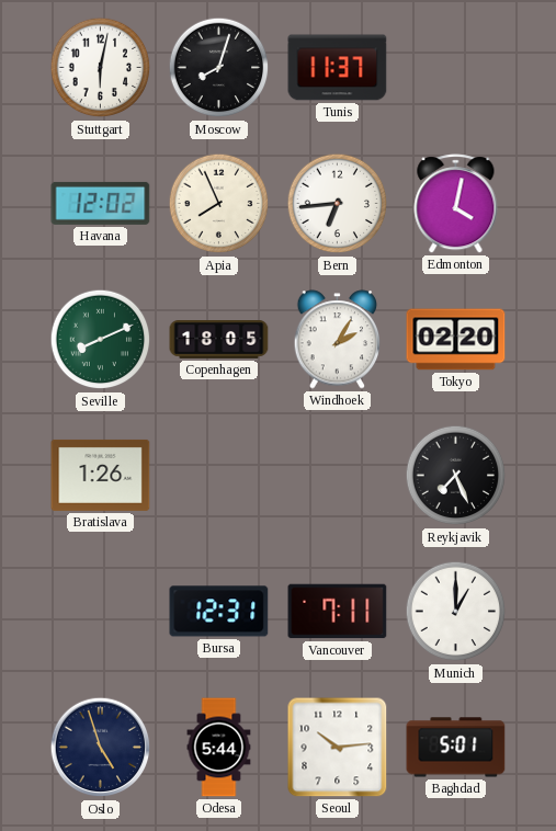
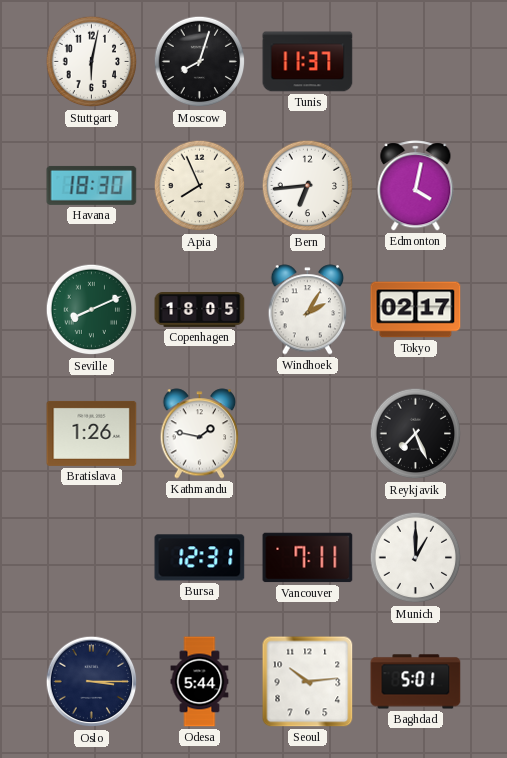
Havana: 12:02 -> 18:30 (92, 185)
Tokyo: 02:20 -> 02:17 (416, 310)
Kathmandu: none -> 1:47 (200, 434)
Oslo: 4:57 -> 3:15 (92, 682)
